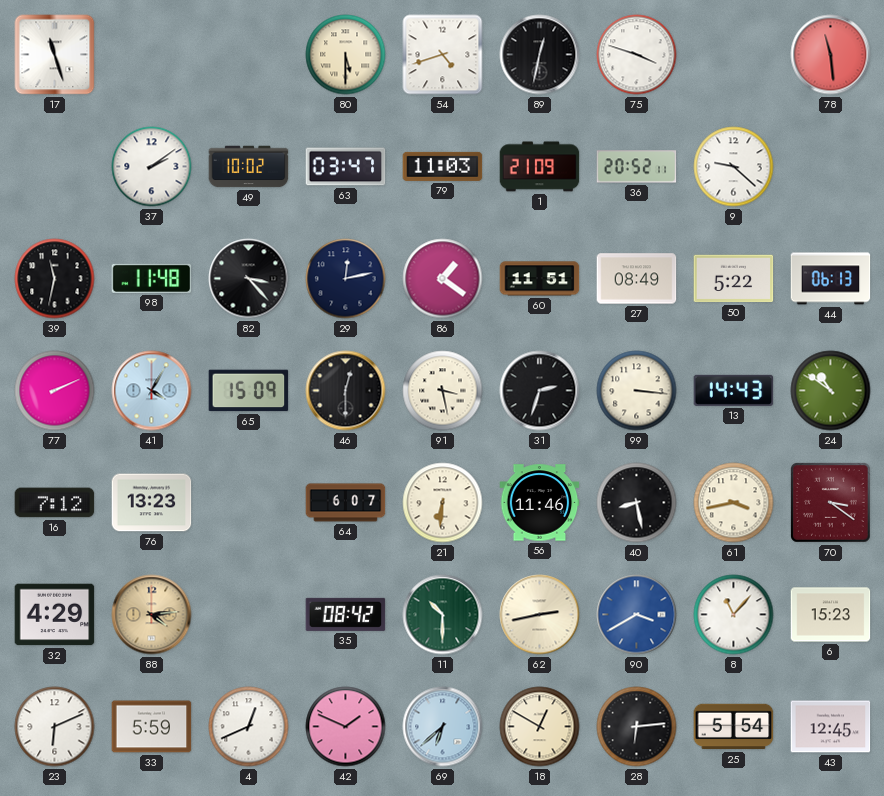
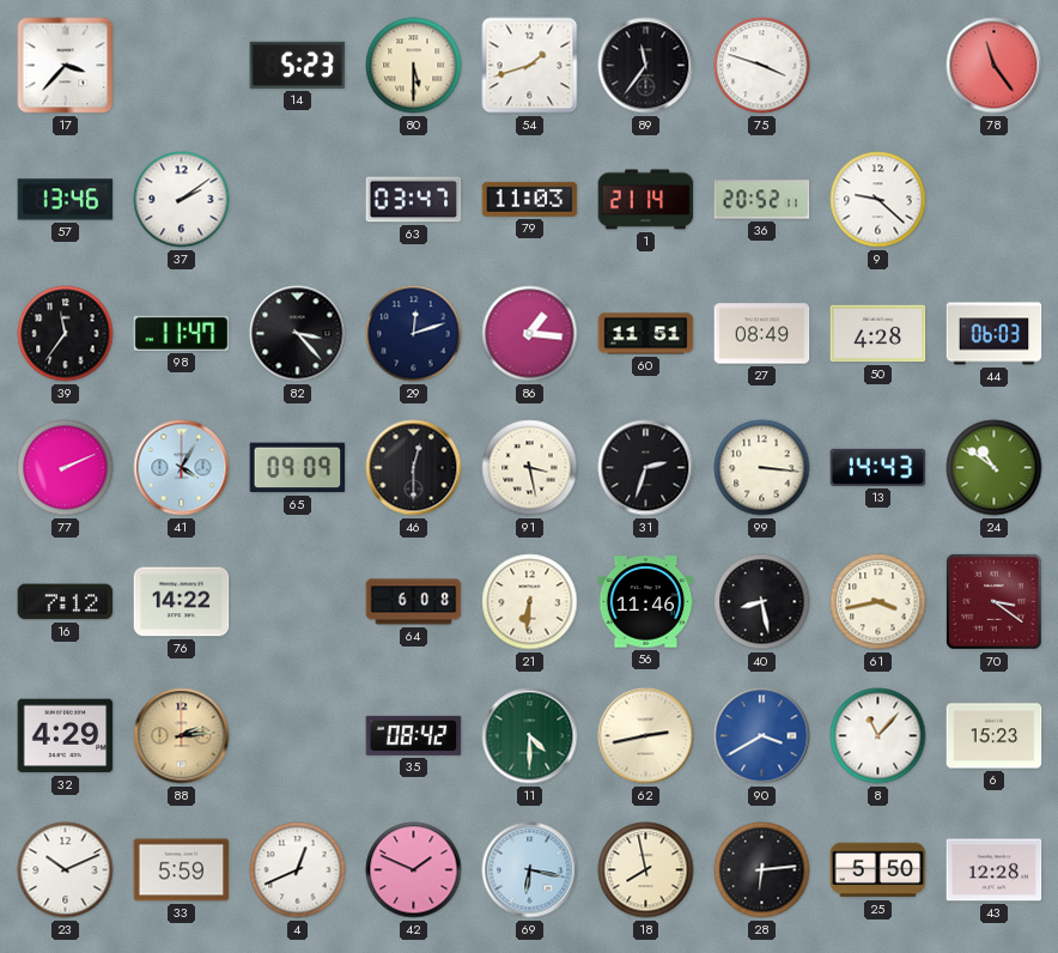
17: 11:27 -> 3:37 (66, 66)
14: none -> 5:23 (298, 65)
54: 4:42 -> 1:42 (530, 66)
89: 12:32 -> 11:36 (646, 66)
78: 11:29 -> 11:24 (995, 66)
57: none -> 13:46 (66, 200)
49: 10:02 -> none (249, 167)
1: 21:09 -> 21:14 (646, 200)
39: 11:32 -> 11:36 (66, 334)
98: 11:48 -> 11:47 (182, 333)
29: 12:13 -> 12:12 (414, 334)
86: 1:21 -> 1:16 (530, 334)
50: 5:22 -> 4:28 (878, 334)
44: 06:13 -> 06:03 (995, 334)
65: 15:09 -> 09:09 (298, 468)
76: 13:23 -> 14:22 (182, 602)
64: 6:07 -> 6:08 (414, 602)
88: 4:14 -> 2:14 (182, 736)
11: 10:30 -> 4:30 (530, 736)
23: 6:11 -> 10:11 (66, 870)
69: 6:38 -> 6:17 (530, 870)
18: 12:50 -> 7:58 (646, 870)
25: 5:54 -> 5:50 (878, 870)
43: 12:45 -> 12:28 (995, 870)
